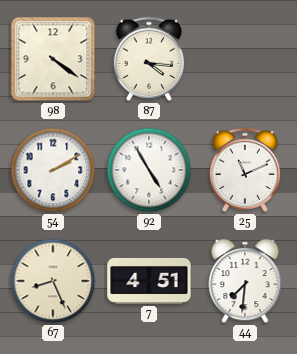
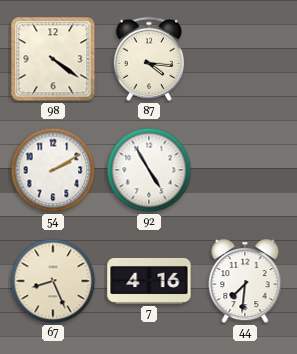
25: 11:11 -> none (244, 170)
7: 4:51 -> 4:16 (149, 282)
